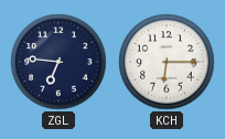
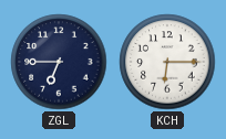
ZGL: 6:46 -> 6:45 (59, 62)
